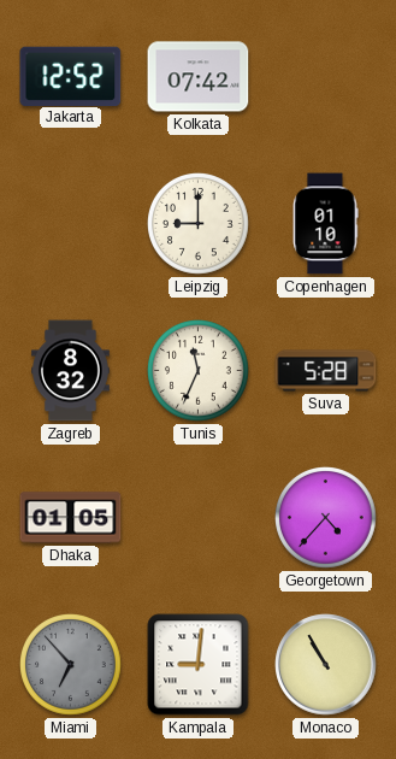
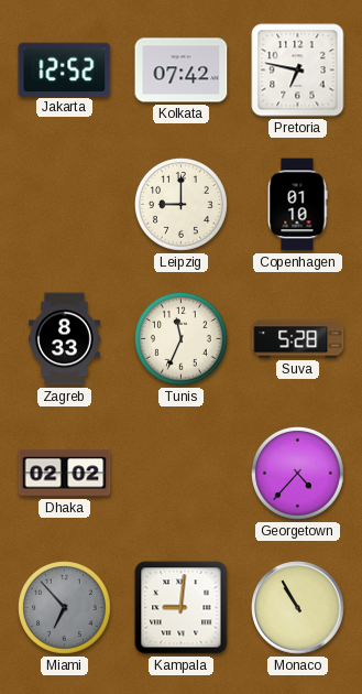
Pretoria: none -> 6:47 (298, 71)
Zagreb: 8:32 -> 8:33 (65, 339)
Dhaka: 01:05 -> 02:02 (65, 474)
